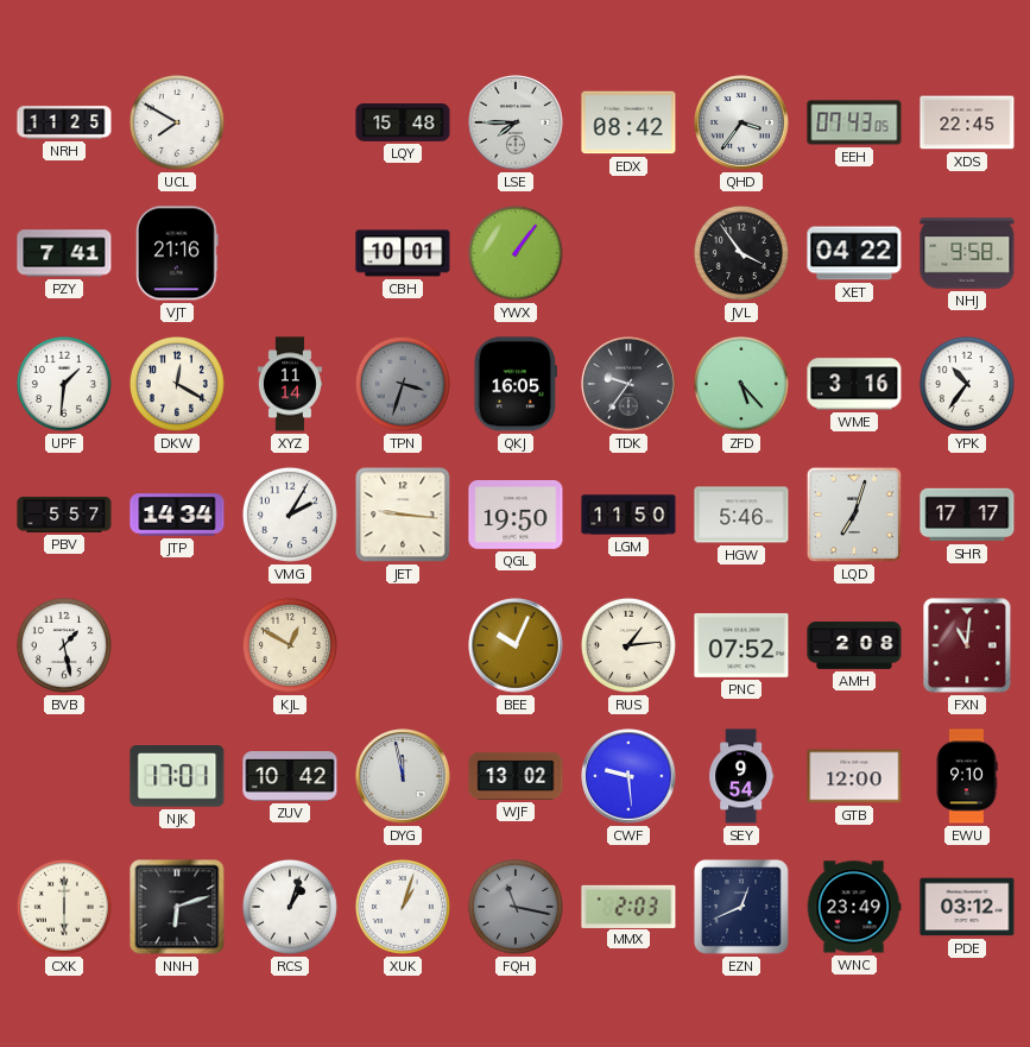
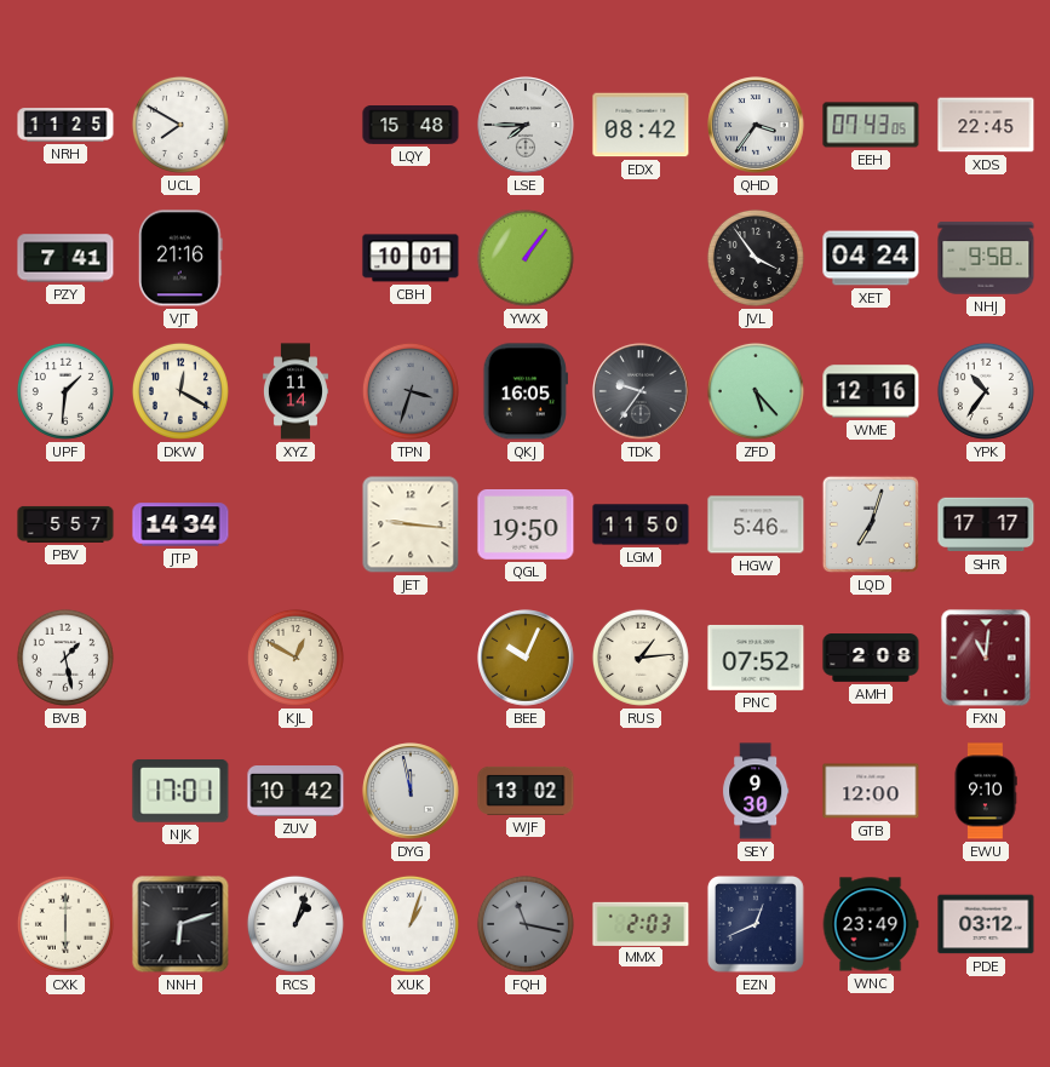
XET: 04:22 -> 04:24 (871, 258)
WME: 3:16 -> 12:16 (871, 391)
VMG: 2:05 -> none (290, 515)
CWF: 9:29 -> none (628, 776)
SEY: 9:54 -> 9:30 (756, 791)
